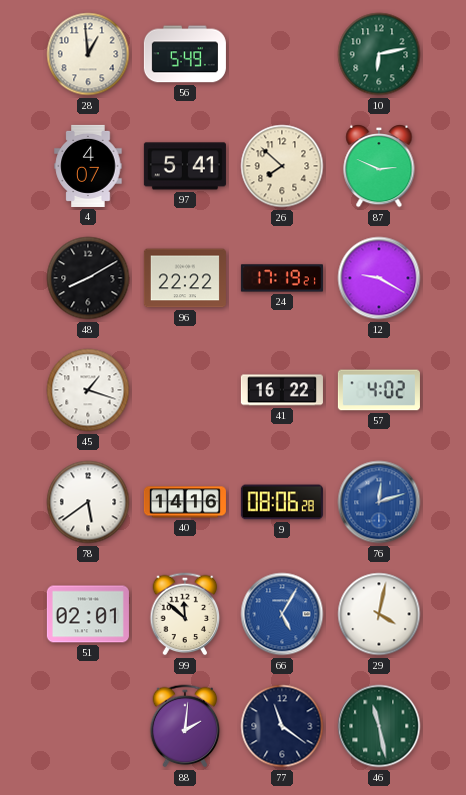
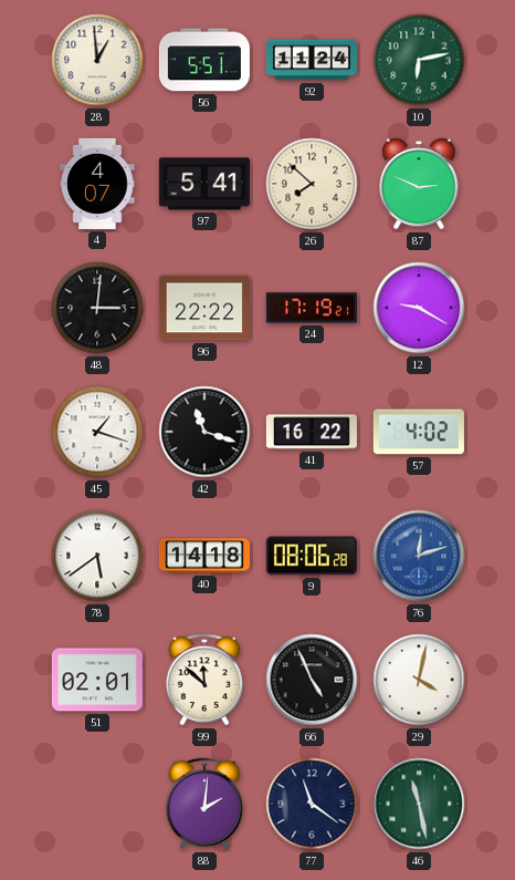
56: 5:49 -> 5:51 (204, 60)
92: none -> 11:24 (312, 60)
48: 8:10 -> 3:01 (97, 308)
42: none -> 11:18 (204, 432)
40: 14:16 -> 14:18 (204, 556)
66: 5:05 -> 4:56 (312, 680)
66 dial: blue -> black (312, 680)
